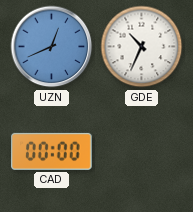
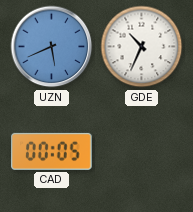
UZN: 12:41 -> 5:41 (52, 47)
CAD: 00:00 -> 00:05 (52, 151)
